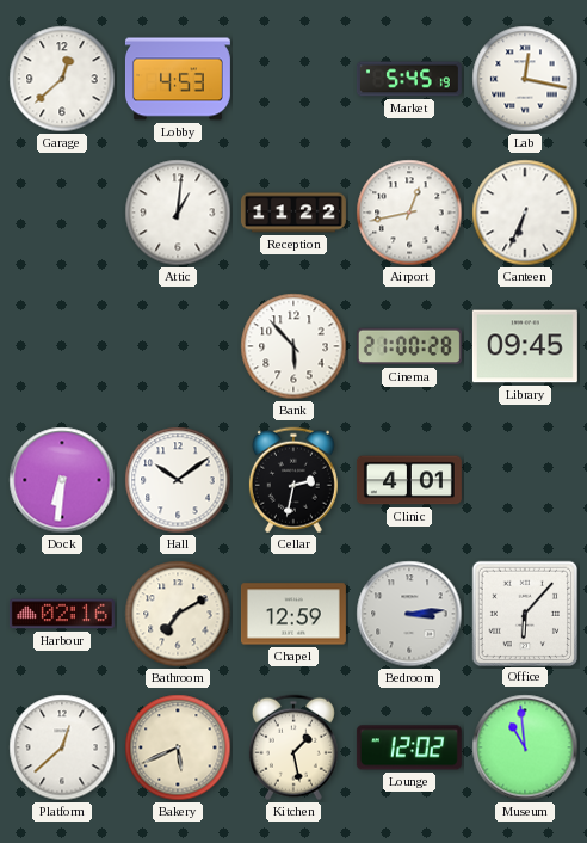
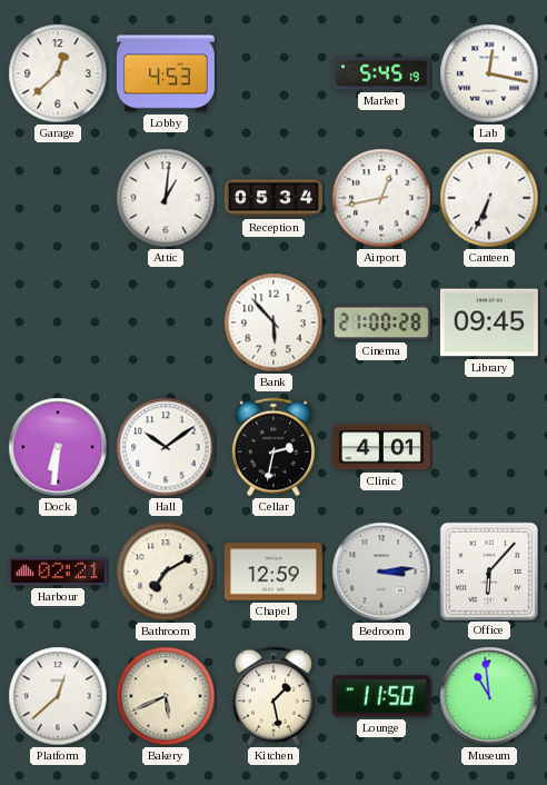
Reception: 11:22 -> 05:34 (273, 198)
Harbour: 02:16 -> 02:21 (58, 572)
Lounge: 12:02 -> 11:50 (381, 696)
